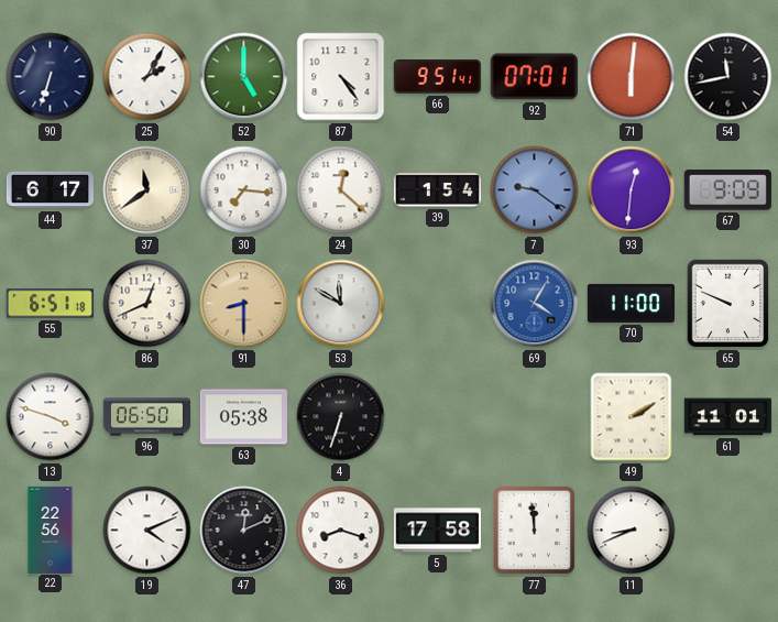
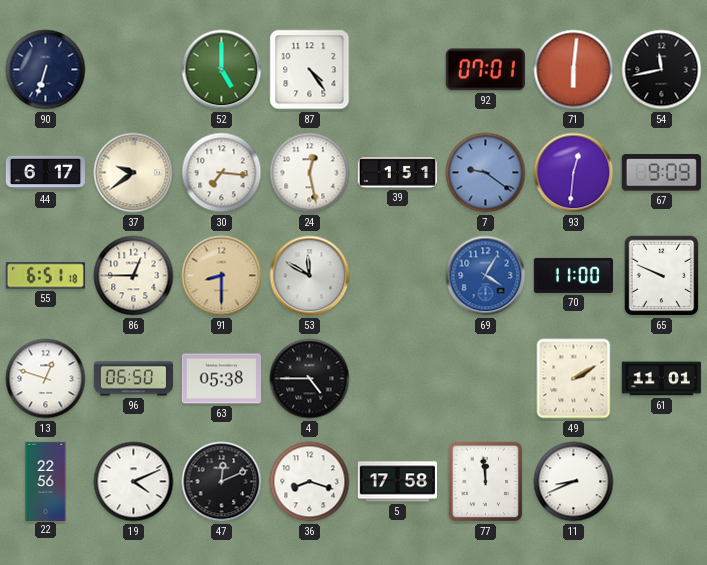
25: 2:05 -> none (147, 77)
66: 9:51 -> none (437, 77)
37: 11:39 -> 9:39 (134, 173)
24: 12:22 -> 12:28 (310, 173)
39: 1:54 -> 1:51 (397, 173)
86: 12:41 -> 12:45 (134, 276)
13: 3:48 -> 12:48 (46, 379)
4: 6:33 -> 4:45 (310, 379)
